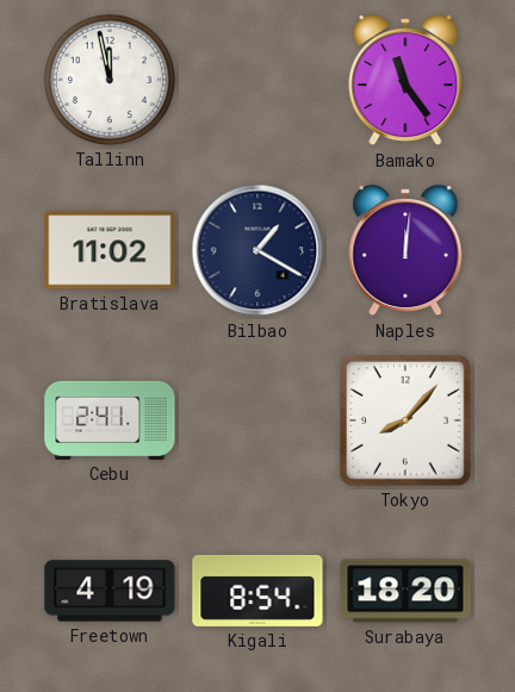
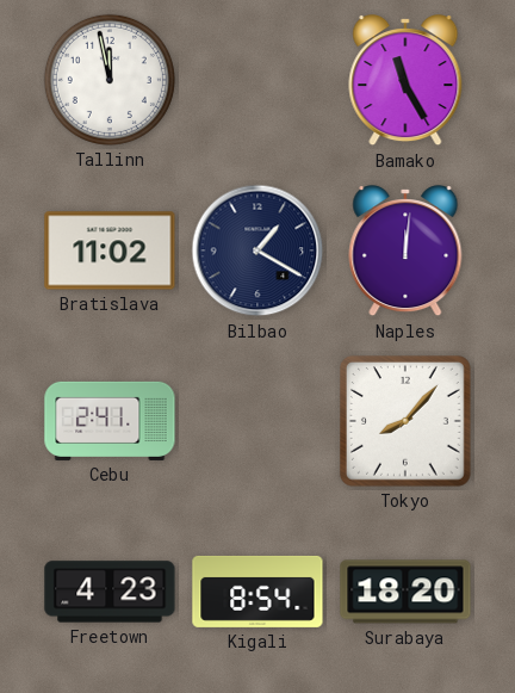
Bamako: 11:24 -> 11:25 (405, 81)
Freetown: 4:19 -> 4:23 (110, 592)
